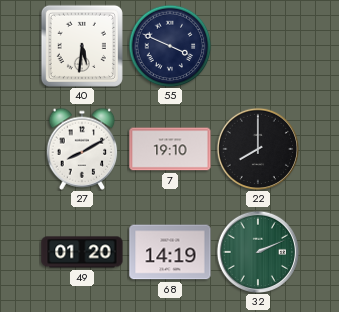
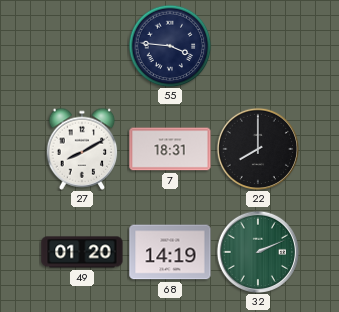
40: 5:31 -> none (82, 46)
55: 3:49 -> 3:46 (170, 46)
7: 19:10 -> 18:31 (170, 149)
